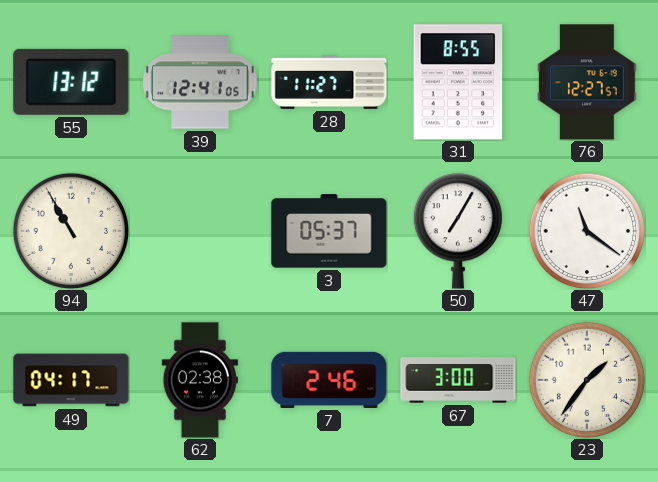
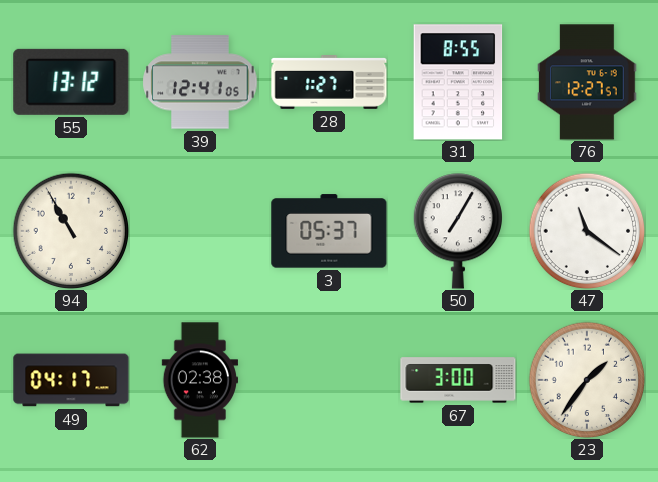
28: 11:27 -> 1:27 (329, 83)
7: 2:46 -> none (329, 380)
